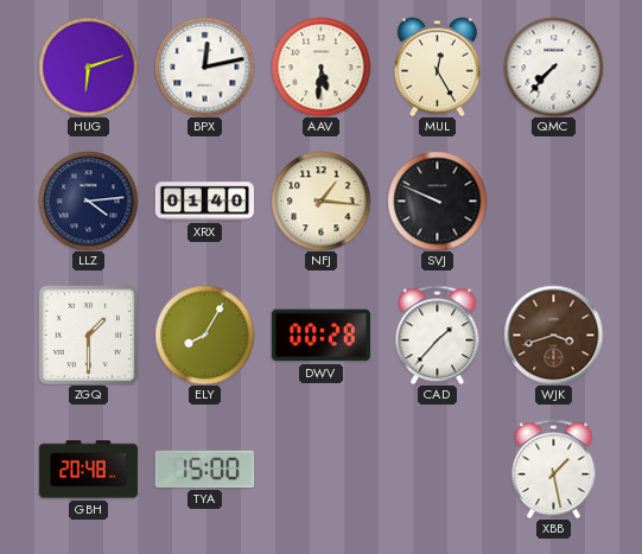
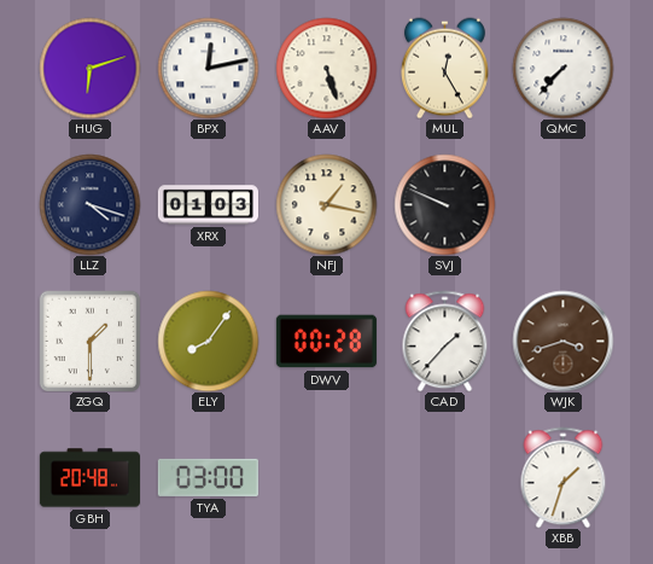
AAV: 5:31 -> 5:27 (326, 68)
LLZ: 4:14 -> 4:18 (89, 204)
XRX: 01:40 -> 01:03 (208, 205)
NFJ: 1:16 -> 1:17 (326, 204)
ELY: 8:05 -> 8:06 (208, 341)
TYA: 15:00 -> 03:00 (208, 477)
XBB: 1:28 -> 1:33 (564, 477)
